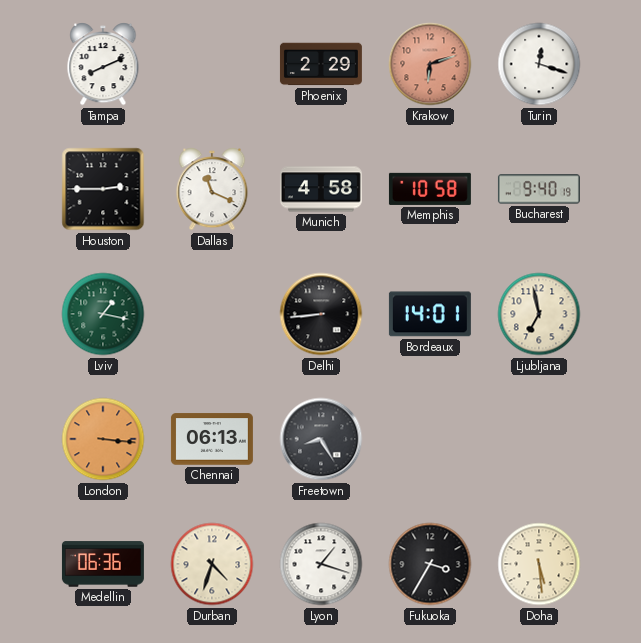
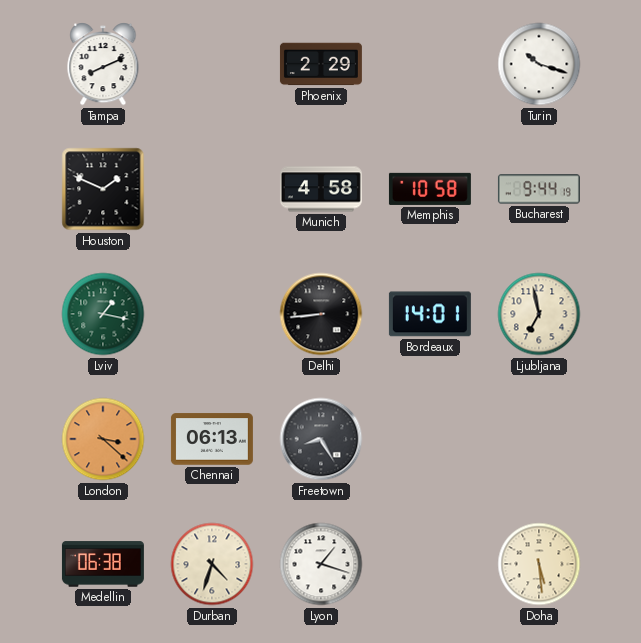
Krakow: 6:12 -> none (430, 64)
Turin: 12:18 -> 10:18 (539, 64)
Houston: 2:45 -> 1:49 (103, 189)
Dallas: 11:19 -> none (212, 189)
Bucharest: 9:40 -> 9:44 (539, 189)
London: 3:16 -> 3:22 (103, 439)
Medellin: 06:36 -> 06:38 (103, 564)
Fukuoka: 3:35 -> none (430, 564)
